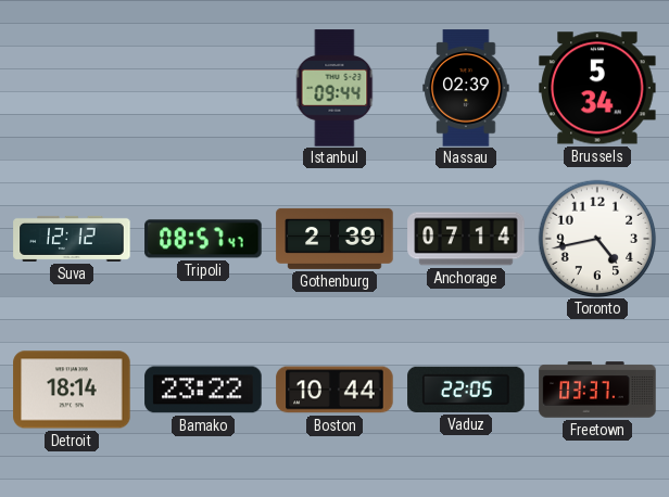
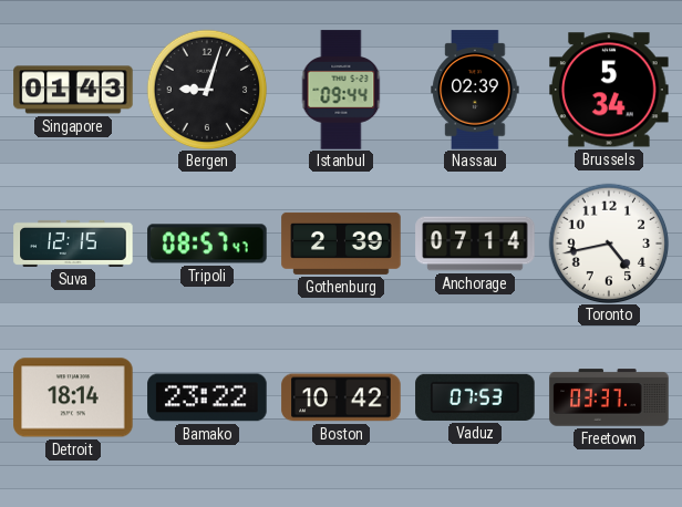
Singapore: none -> 01:43 (73, 90)
Bergen: none -> 9:03 (207, 90)
Suva: 12:12 -> 12:15 (73, 244)
Boston: 10:44 -> 10:42 (341, 397)
Vaduz: 22:05 -> 07:53 (475, 397)
